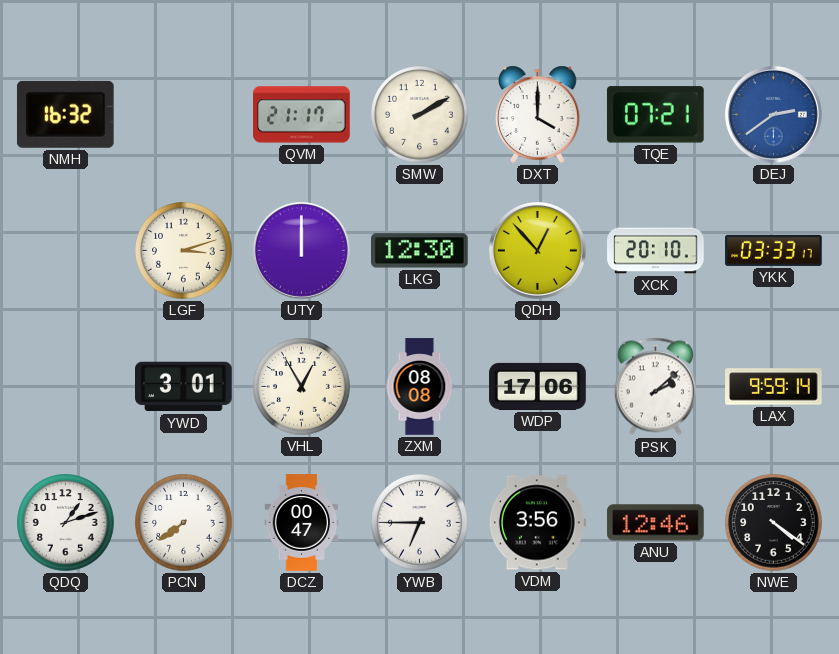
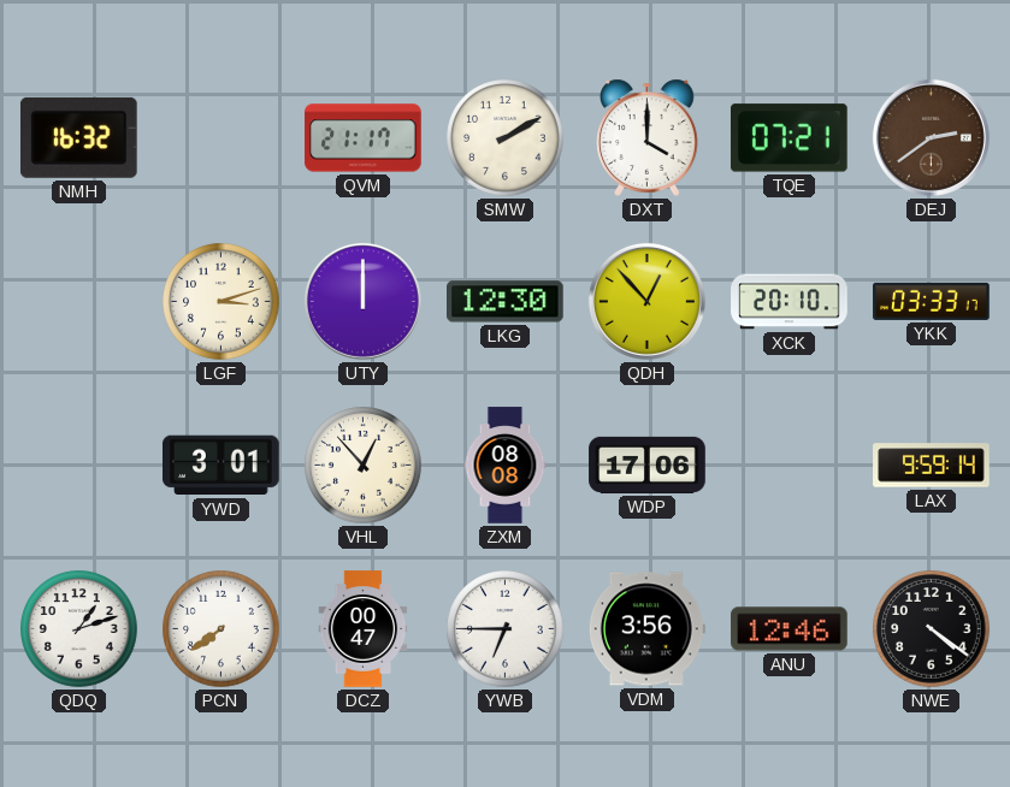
DEJ dial: blue -> brown (931, 137)
VHL: 12:55 -> 12:53 (364, 466)
PSK: 2:08 -> none (655, 387)
